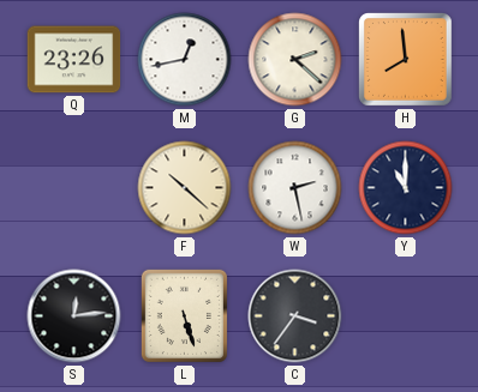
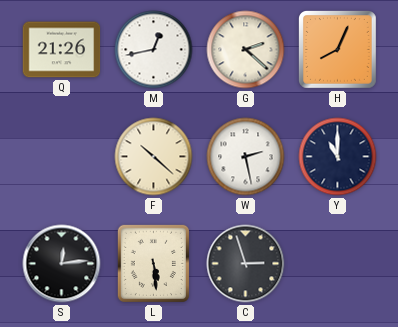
Q: 23:26 -> 21:26 (62, 50)
H: 7:59 -> 8:04 (338, 50)
L: 5:27 -> 5:29 (153, 263)
C: 3:36 -> 2:57 (246, 264)
